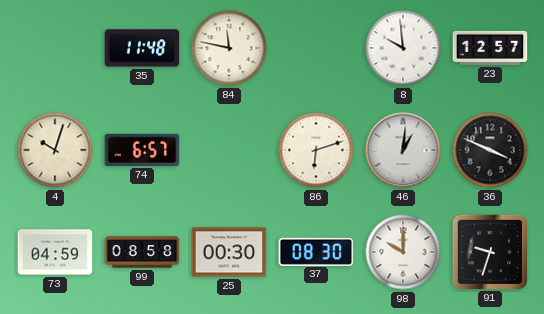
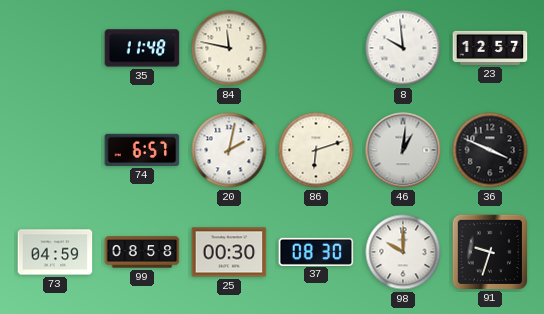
4: 10:03 -> none (55, 150)
20: none -> 2:02 (229, 150)
